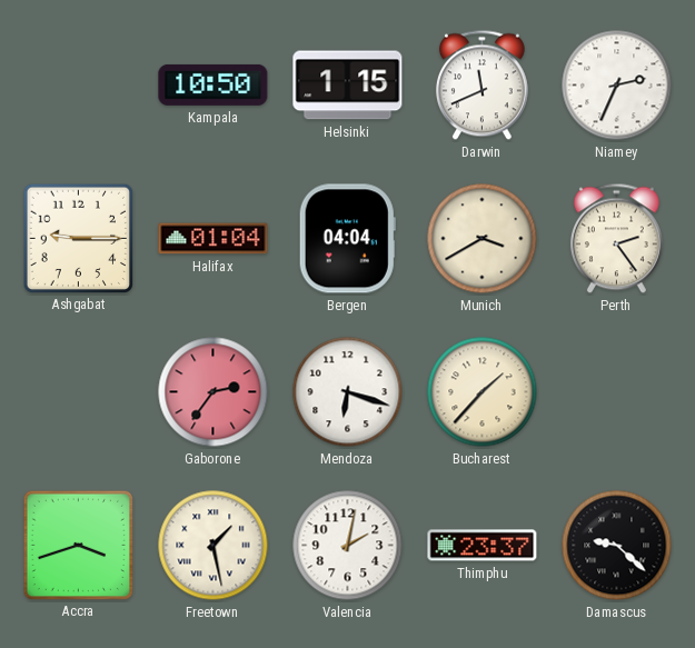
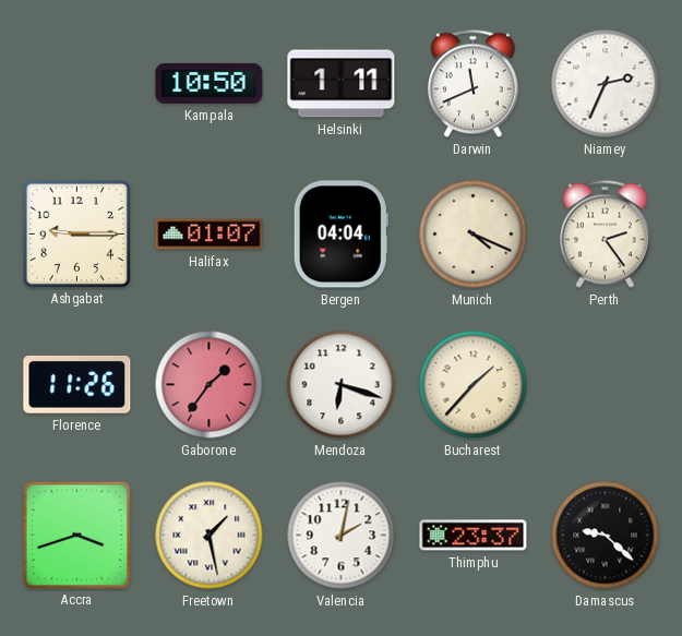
Helsinki: 1:15 -> 1:11 (342, 84)
Halifax: 01:04 -> 01:07 (210, 235)
Munich: 3:40 -> 4:19 (474, 235)
Florence: none -> 11:26 (77, 384)
Gaborone: 2:36 -> 1:36 (210, 385)
